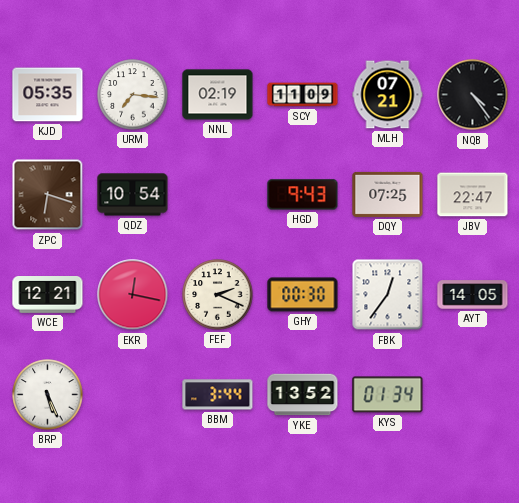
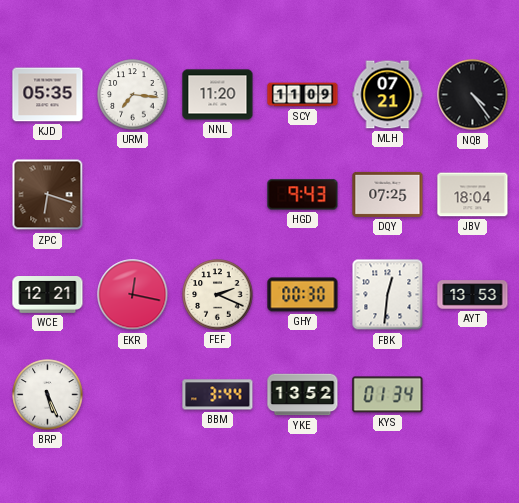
NNL: 02:19 -> 11:20 (218, 95)
QDZ: 10:54 -> none (133, 195)
JBV: 22:47 -> 18:04 (473, 195)
FBK: 12:36 -> 12:31 (388, 295)
AYT: 14:05 -> 13:53 (473, 295)
